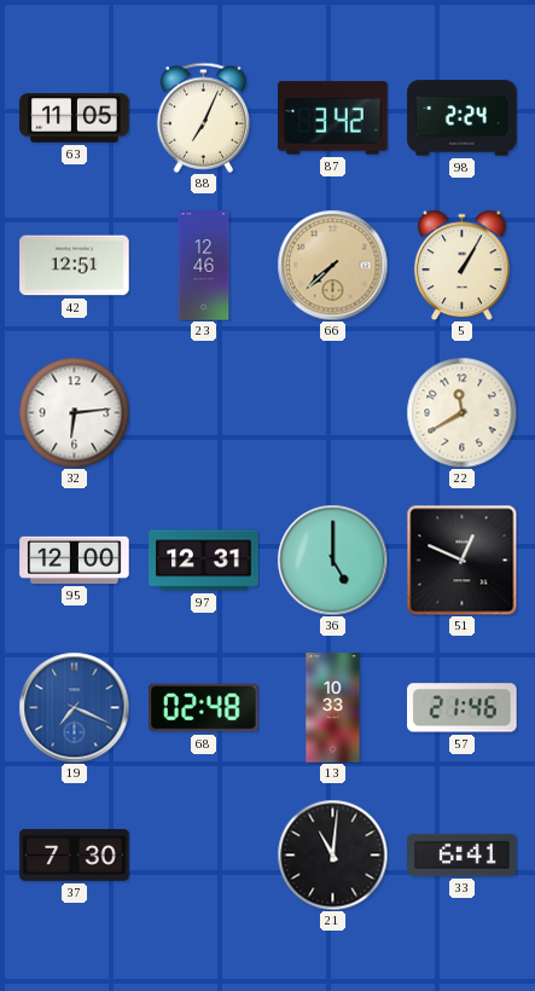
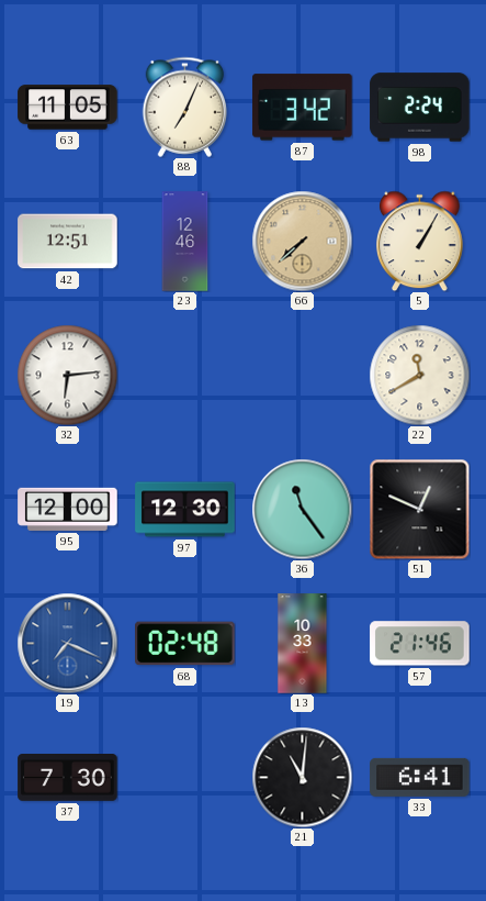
97: 12:31 -> 12:30 (185, 510)
36: 5:00 -> 11:24 (302, 509)
